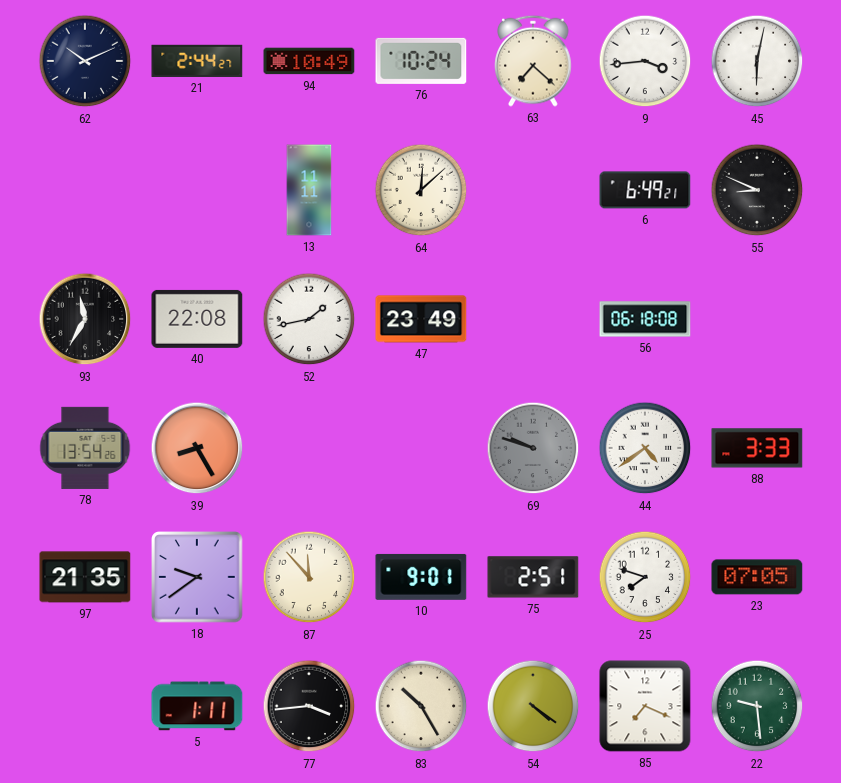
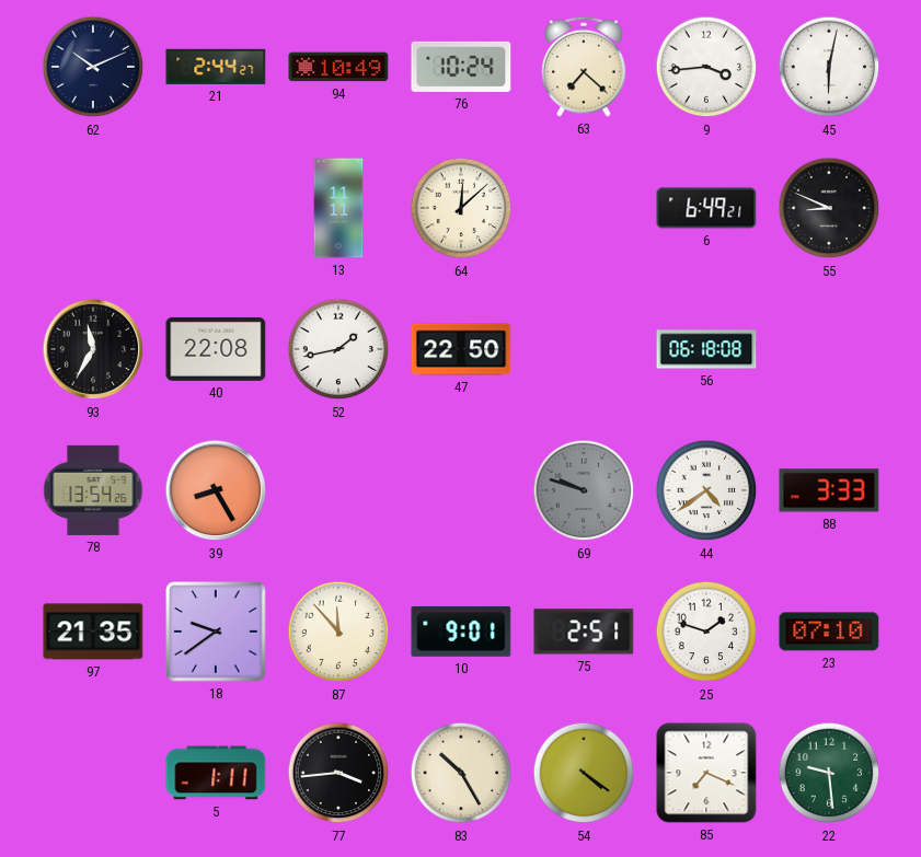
47: 23:49 -> 22:50 (461, 349)
25: 7:48 -> 1:48 (706, 632)
23: 07:05 -> 07:10 (829, 632)
